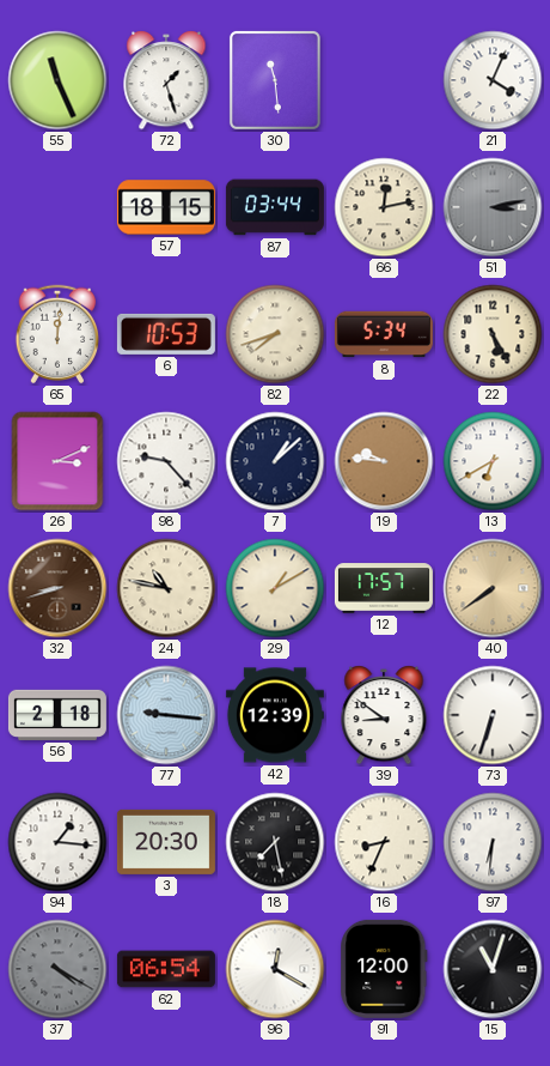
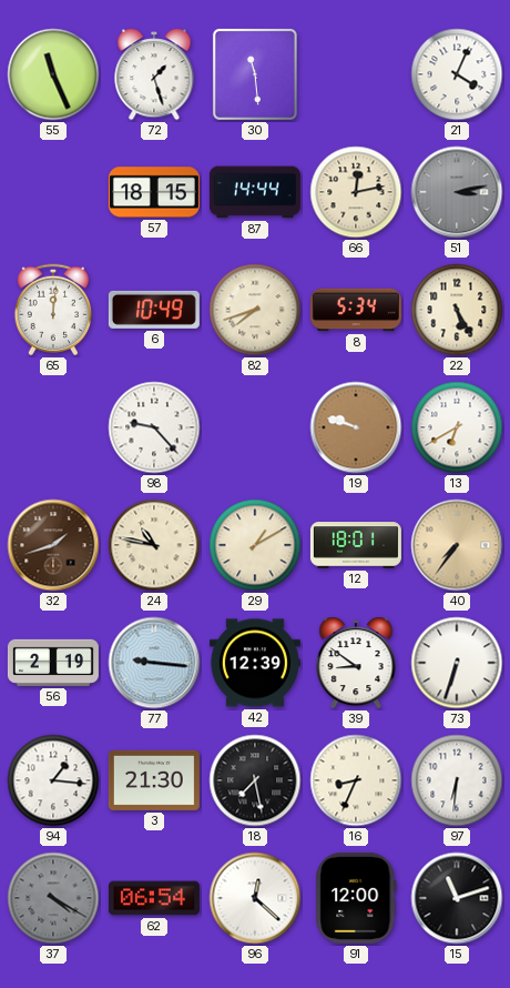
87: 03:44 -> 14:44 (255, 192)
6: 10:53 -> 10:49 (154, 310)
26: 3:11 -> none (57, 461)
7: 1:08 -> none (275, 461)
19: 9:46 -> 9:48 (356, 427)
32: 8:42 -> 1:42 (53, 545)
12: 17:57 -> 18:01 (356, 545)
40: 7:39 -> 7:36 (457, 545)
56: 2:18 -> 2:19 (53, 663)
3: 20:30 -> 21:30 (154, 780)
96: 12:20 -> 12:22 (255, 898)
15: 11:03 -> 11:12 (457, 898)
